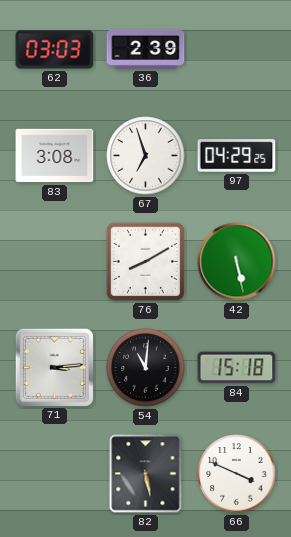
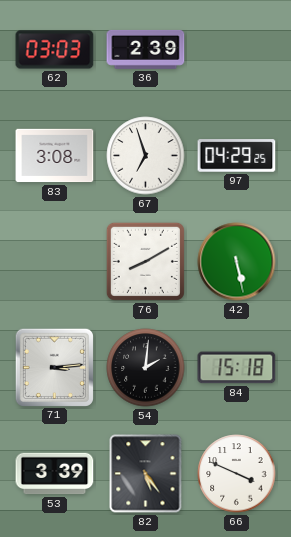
54: 11:01 -> 2:01 (146, 368)
53: none -> 3:39 (55, 474)
82: 5:28 -> 5:24 (146, 474)
